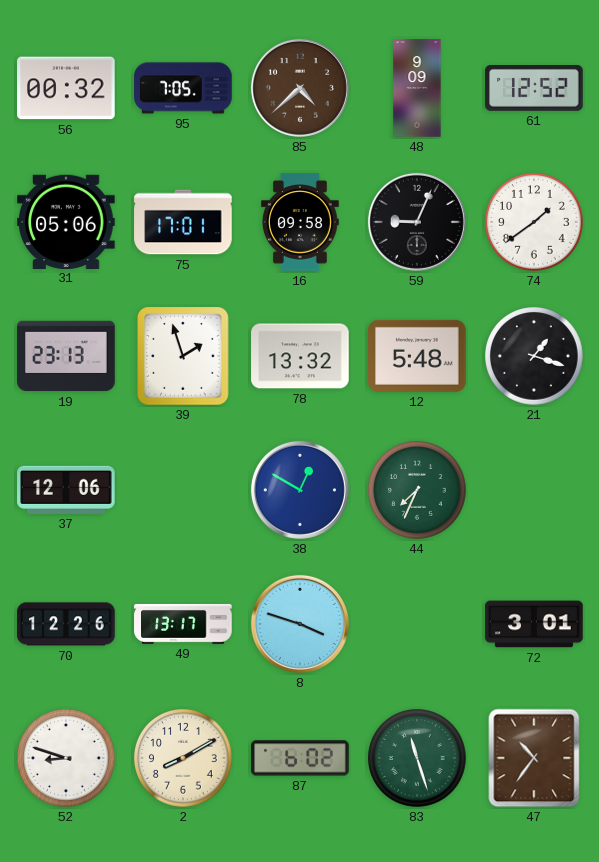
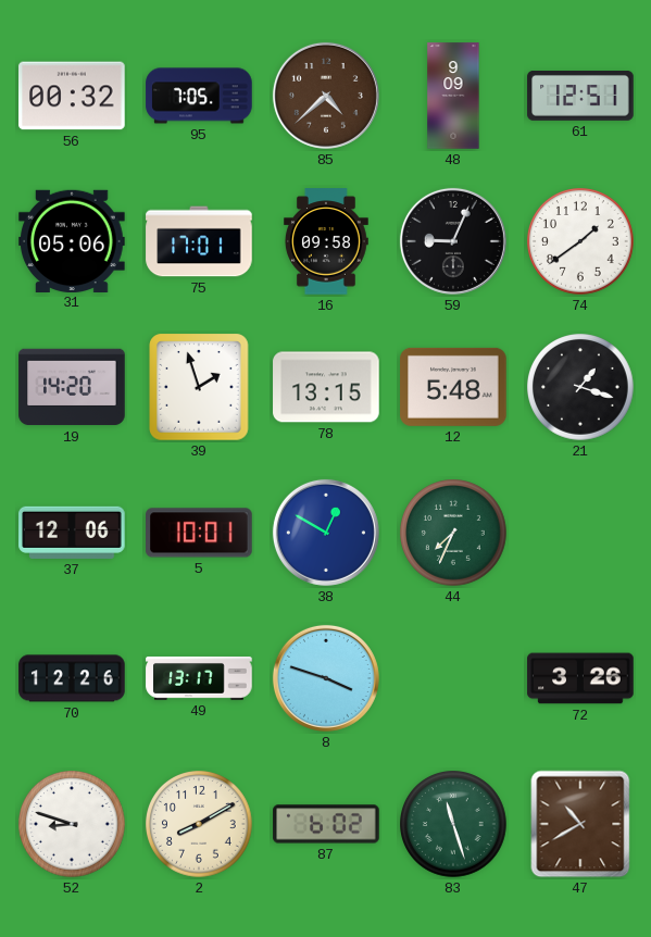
61: 12:52 -> 12:51 (580, 97)
19: 23:13 -> 14:20 (72, 387)
78: 13:32 -> 13:15 (326, 387)
5: none -> 10:01 (199, 533)
72: 3:01 -> 3:26 (580, 678)
47: 10:36 -> 10:40 (580, 824)
